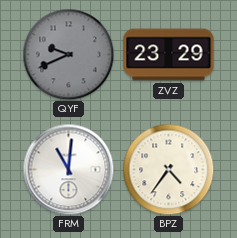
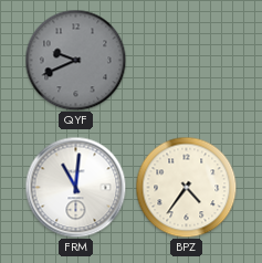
ZVZ: 23:29 -> none (169, 55)
